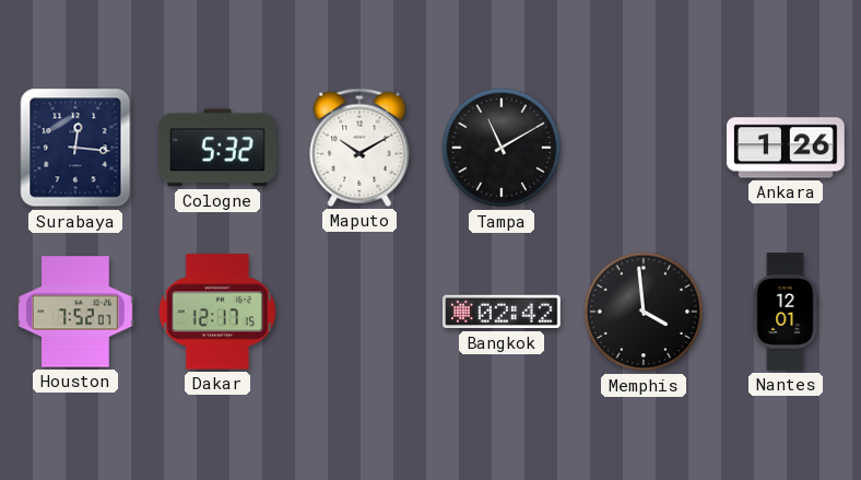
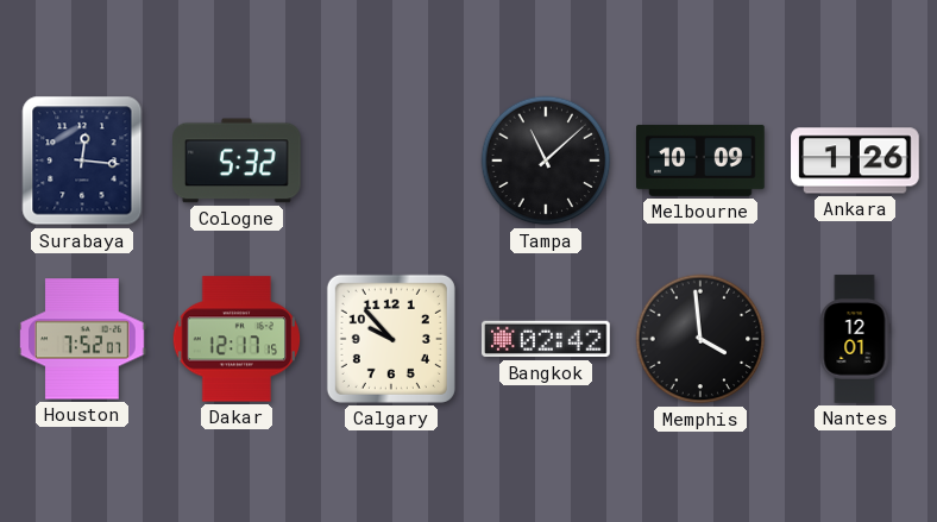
Maputo: 10:10 -> none (359, 148)
Tampa: 11:10 -> 11:08 (546, 161)
Melbourne: none -> 10:09 (700, 161)
Calgary: none -> 9:53 (391, 339)
